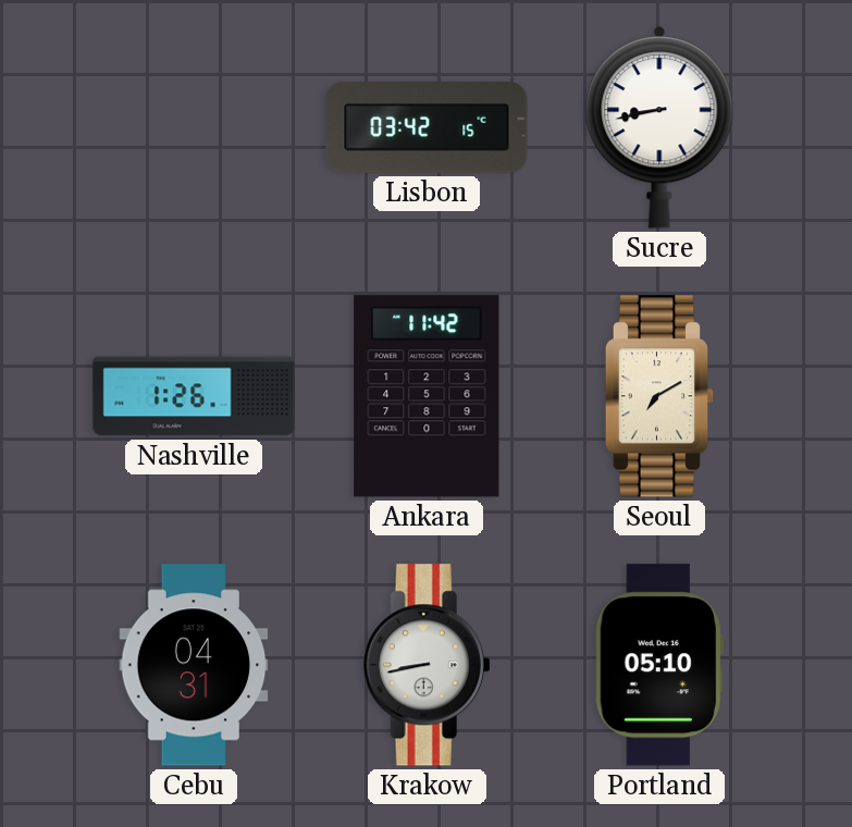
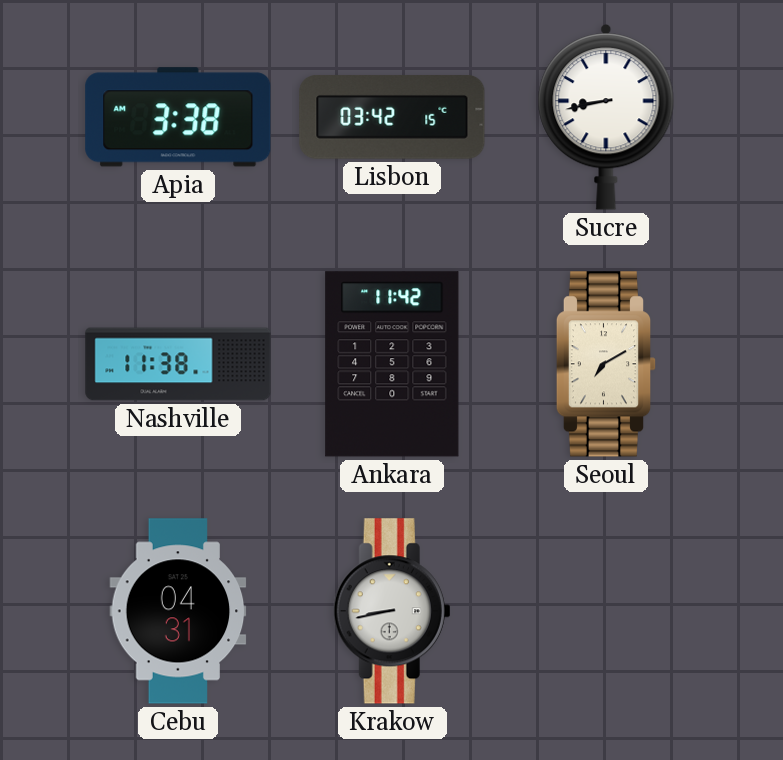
Apia: none -> 3:38 (178, 117)
Nashville: 1:26 -> 11:38 (178, 364)
Portland: 05:10 -> none (658, 665)
